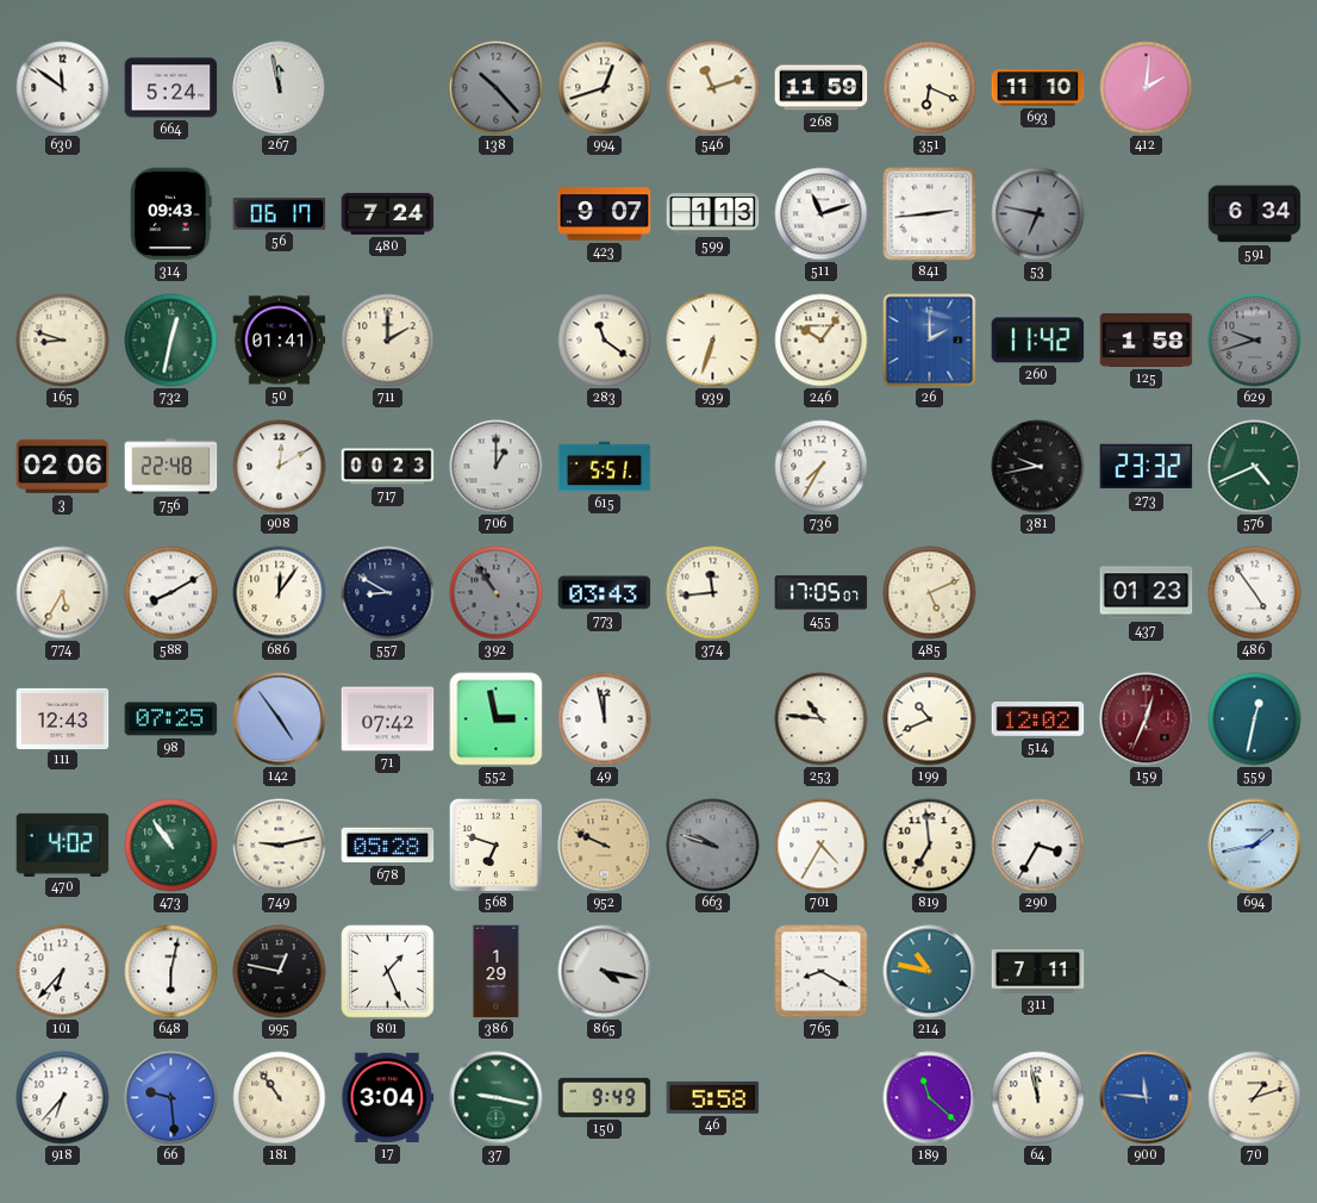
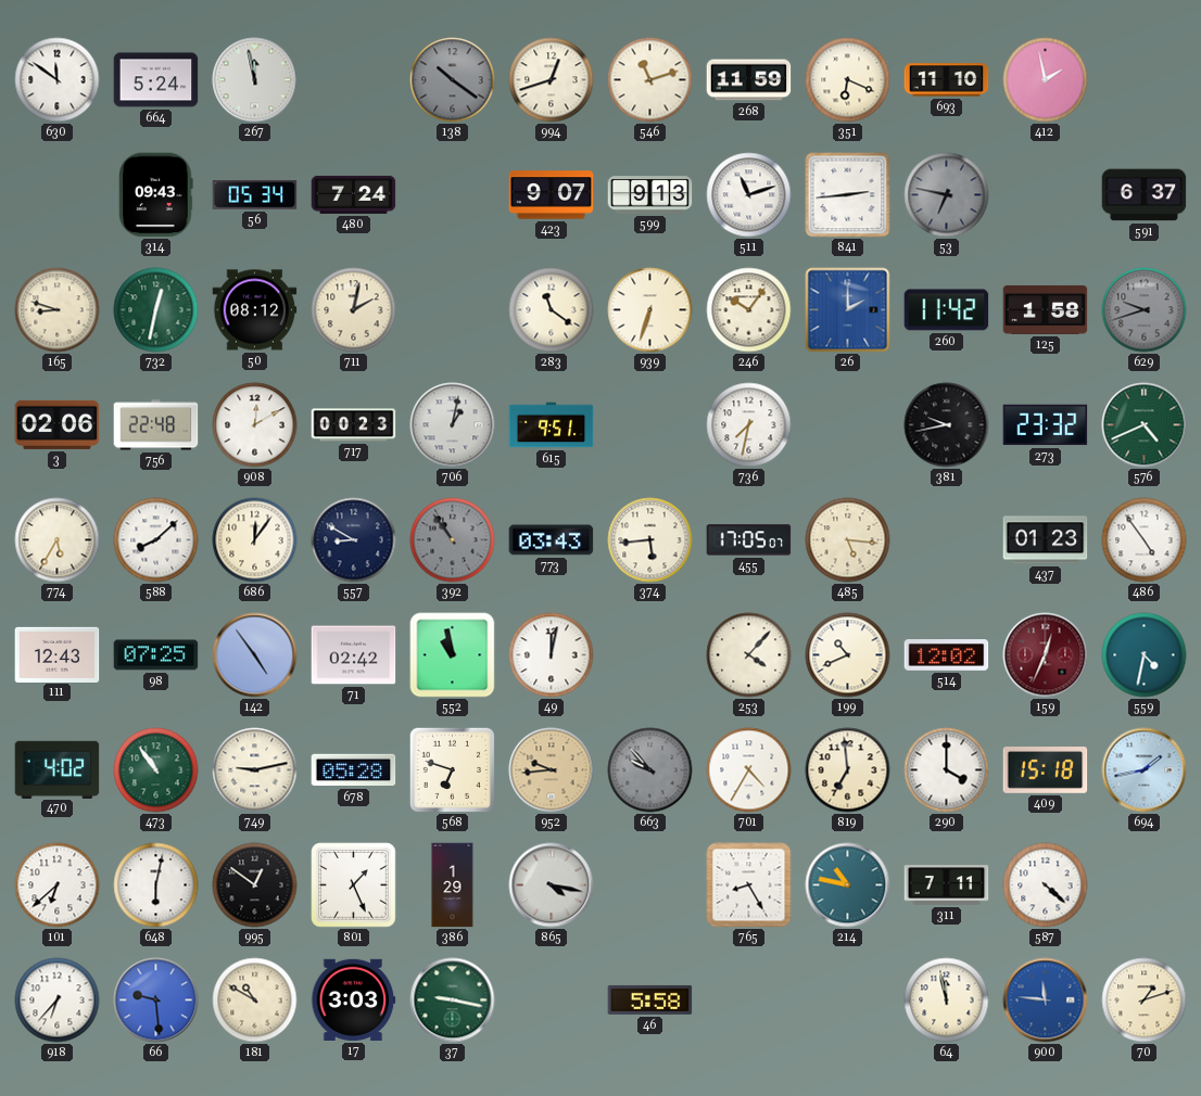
138: 10:23 -> 10:21 (453, 80)
412: 2:01 -> 1:58 (1046, 80)
56: 06:17 -> 05:34 (255, 195)
599: 1:13 -> 9:13 (650, 195)
591: 6:34 -> 6:37 (1145, 195)
50: 01:41 -> 08:12 (255, 310)
711: 2:00 -> 2:02 (354, 310)
706: 1:00 -> 1:02 (453, 425)
615: 5:51 -> 9:51 (552, 425)
736: 7:35 -> 7:32 (749, 425)
588: 8:10 -> 8:08 (156, 540)
374: 11:44 -> 5:44 (650, 540)
485: 5:11 -> 5:16 (848, 540)
71: 07:42 -> 02:42 (354, 655)
552: 2:58 -> 10:58 (453, 655)
49: 11:58 -> 12:02 (552, 655)
253: 10:46 -> 4:07 (749, 655)
559: 12:32 -> 4:32 (1145, 655)
952: 9:49 -> 9:44 (552, 770)
663: 9:48 -> 9:53 (650, 770)
290: 3:35 -> 4:00 (947, 770)
409: none -> 15:18 (1046, 770)
101: 6:37 -> 6:38 (58, 885)
995: 12:47 -> 12:51 (255, 885)
765: 8:20 -> 8:25 (749, 885)
587: none -> 4:22 (1046, 885)
181: 10:54 -> 10:50 (255, 1001)
17: 3:04 -> 3:03 (354, 999)
150: 9:49 -> none (605, 1097)
189: 11:22 -> none (930, 1098)
